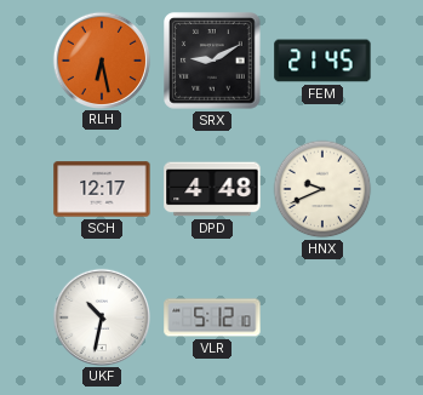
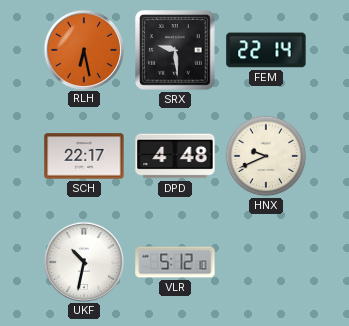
SRX: 9:10 -> 9:29 (175, 50)
FEM: 21:45 -> 22:14 (266, 50)
SCH: 12:17 -> 22:17 (84, 156)
